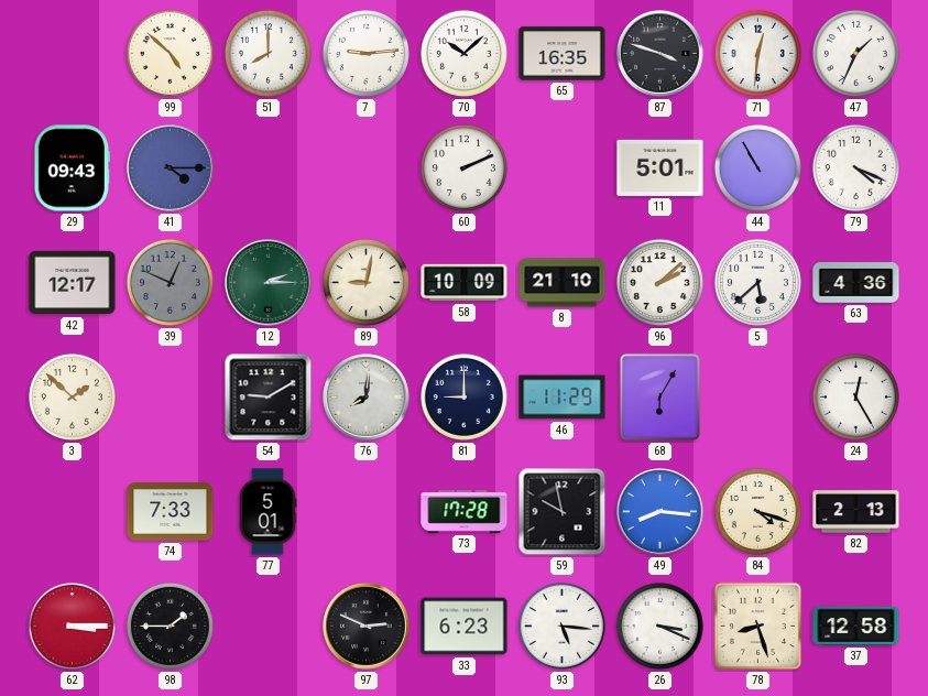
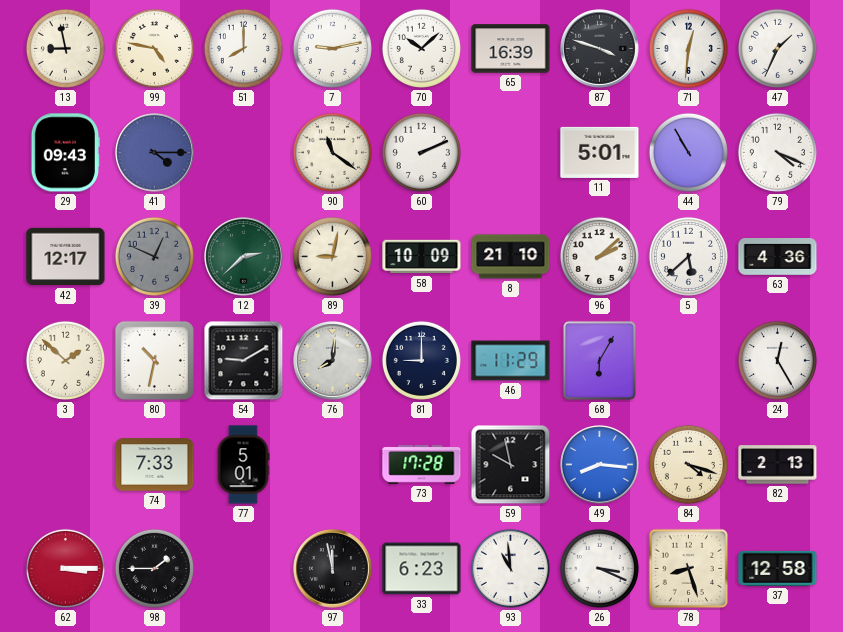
13: none -> 8:58 (65, 48)
99: 4:52 -> 4:47 (154, 48)
7: 9:14 -> 9:13 (332, 48)
65: 16:35 -> 16:39 (511, 49)
90: none -> 11:21 (332, 152)
12: 2:15 -> 2:38 (244, 257)
80: none -> 10:32 (154, 360)
97: 2:49 -> 11:58 (333, 569)
93: 5:16 -> 10:59 (510, 568)
